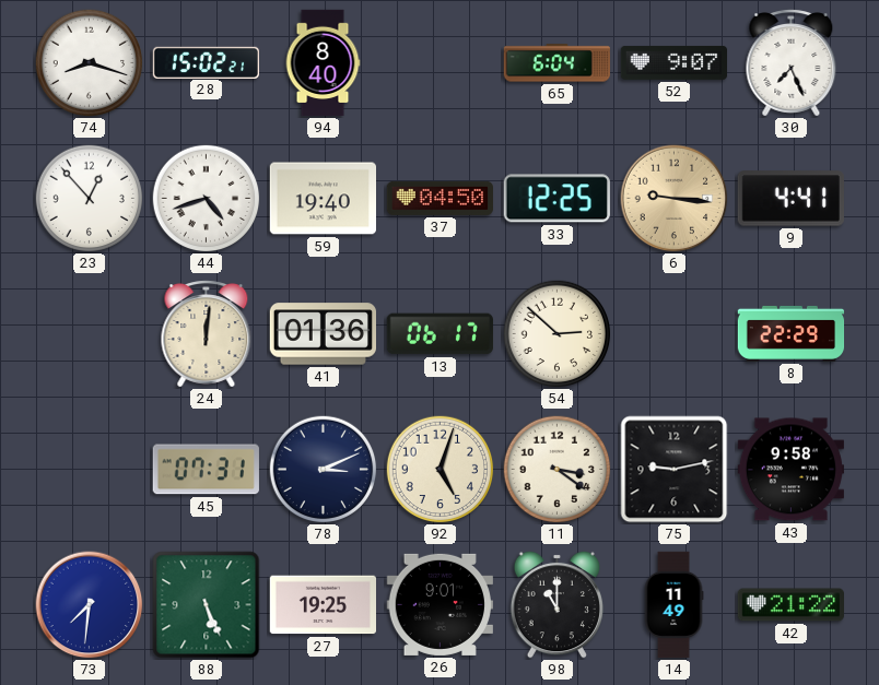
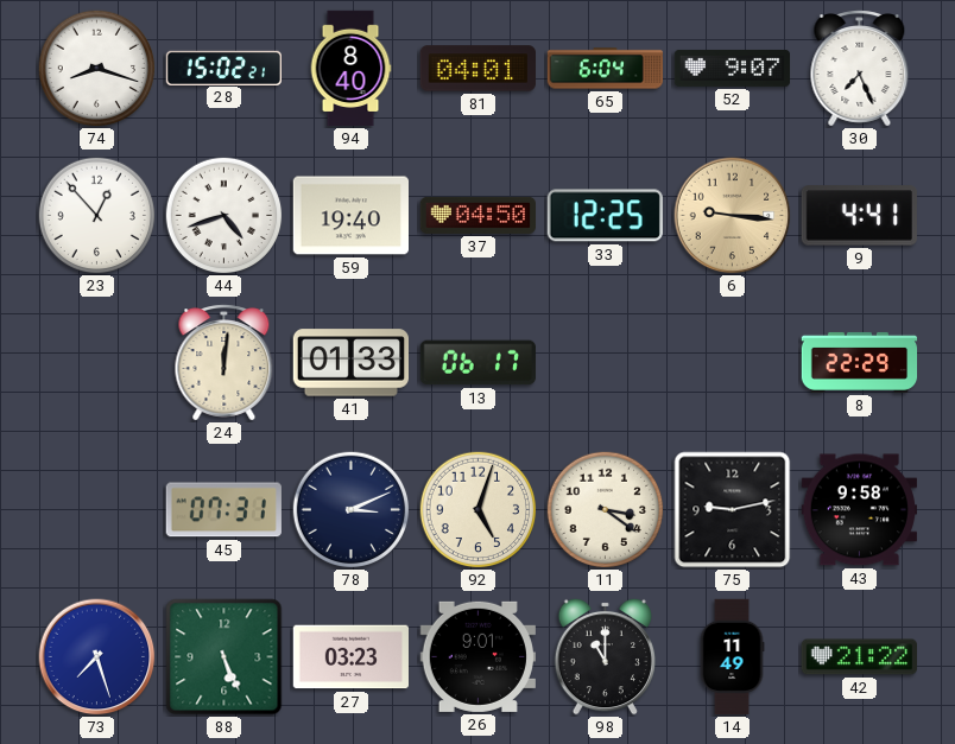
81: none -> 04:01 (477, 69)
41: 01:36 -> 01:33 (350, 363)
54: 2:52 -> none (558, 334)
73: 7:31 -> 7:27 (97, 657)
27: 19:25 -> 03:23 (350, 657)
